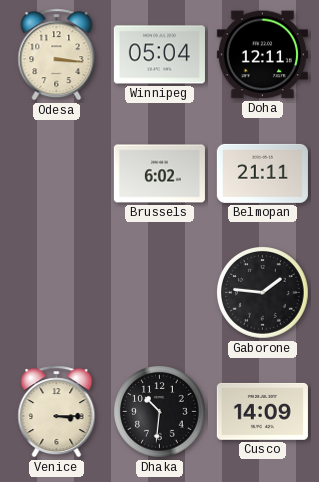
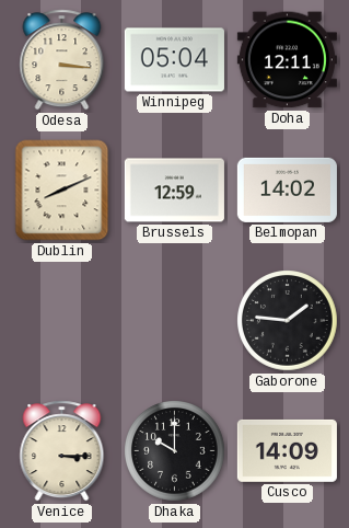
Dublin: none -> 8:11 (62, 191)
Brussels: 6:02 -> 12:59 (174, 191)
Belmopan: 21:11 -> 14:02 (287, 190)
Dhaka: 10:31 -> 10:00 (175, 451)
